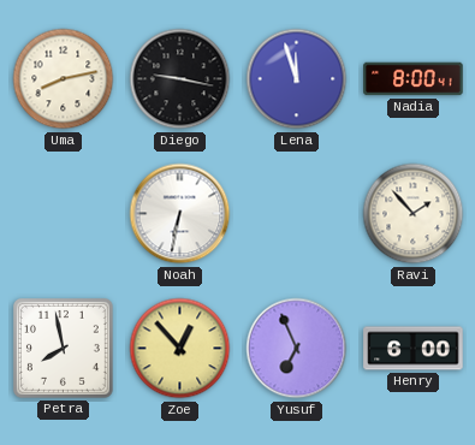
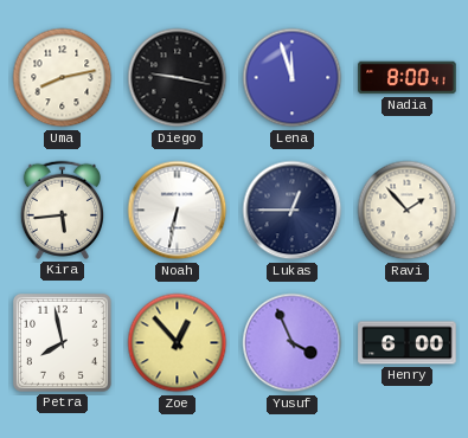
Kira: none -> 5:44 (62, 210)
Lukas: none -> 12:45 (293, 211)
Yusuf: 6:56 -> 3:56 (293, 343)
